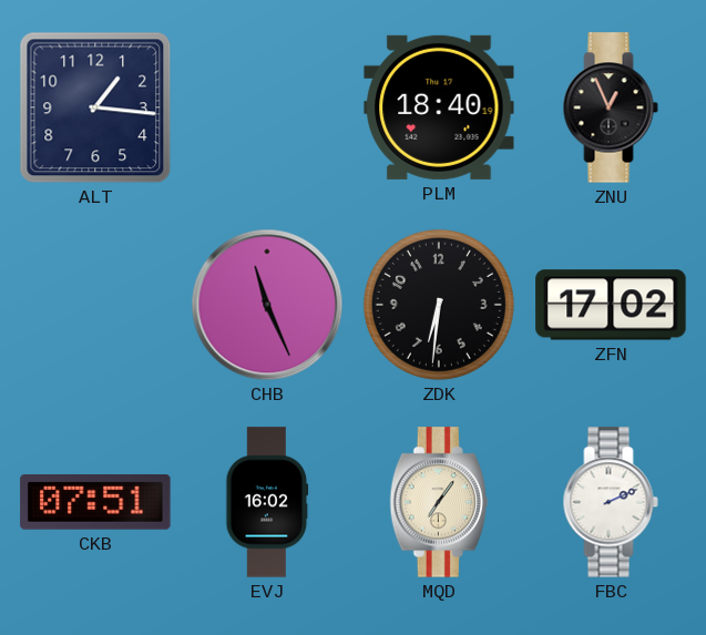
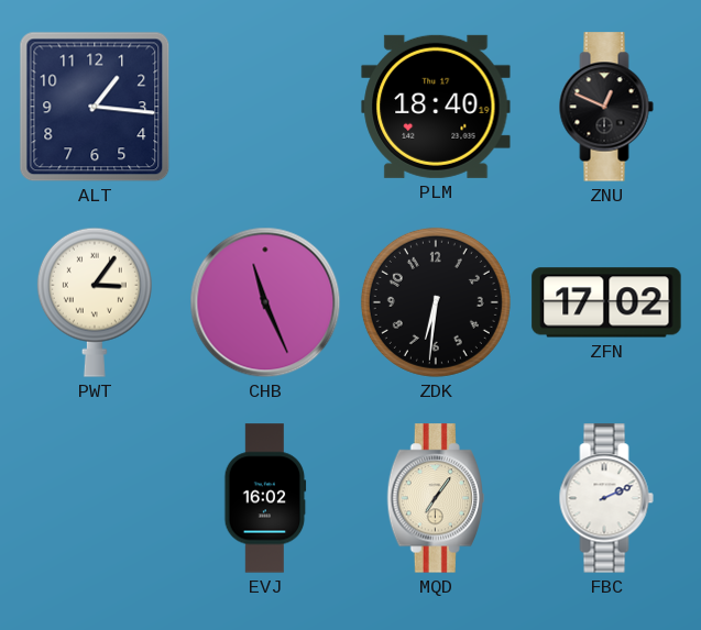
ZNU: 12:56 -> 12:49 (606, 107)
PWT: none -> 3:06 (95, 302)
CKB: 07:51 -> none (95, 503)
